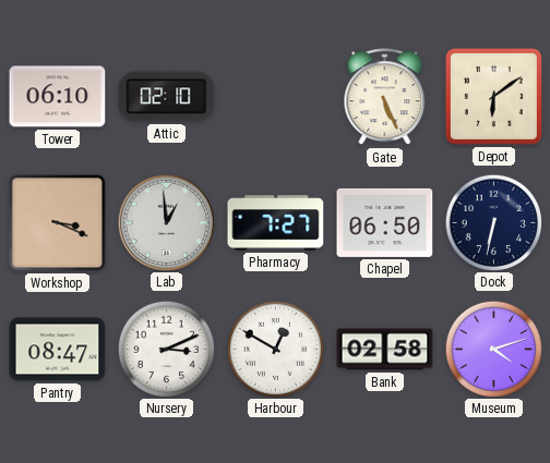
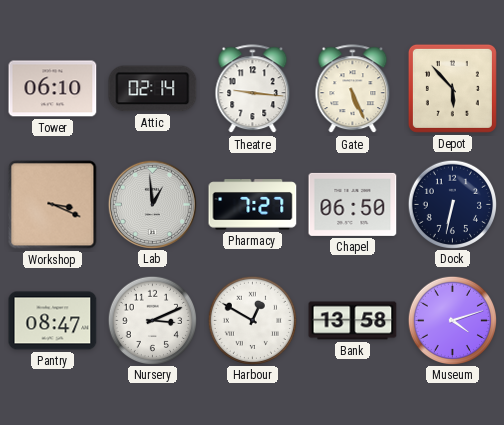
Attic: 02:10 -> 02:14 (153, 89)
Theatre: none -> 9:16 (253, 89)
Depot: 6:09 -> 5:53 (452, 88)
Bank: 02:58 -> 13:58 (353, 321)
